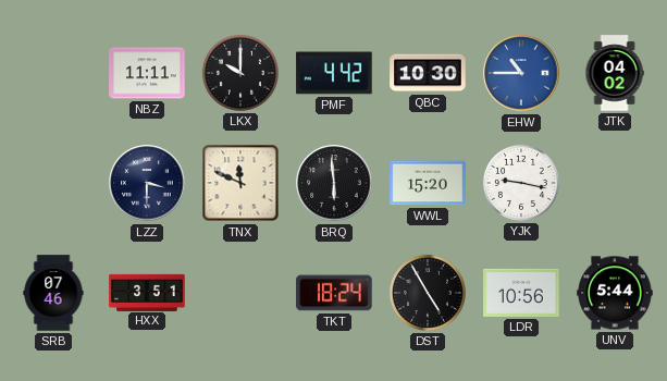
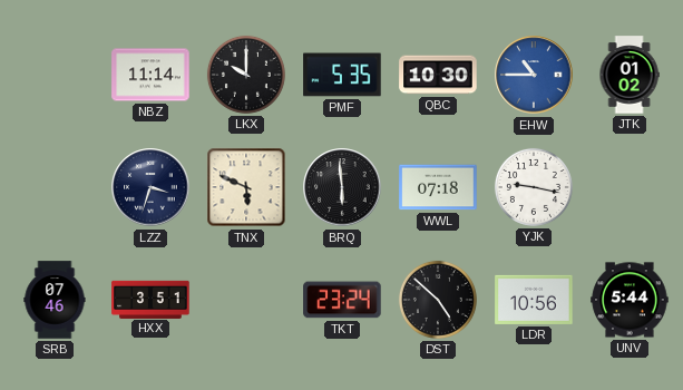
NBZ: 11:11 -> 11:14 (150, 75)
PMF: 4:42 -> 5:35 (342, 75)
JTK: 04:02 -> 01:02 (630, 75)
LZZ: 3:30 -> 3:33 (150, 187)
TNX: 11:49 -> 5:49 (246, 187)
WWL: 15:20 -> 07:18 (438, 187)
TKT: 18:24 -> 23:24 (342, 300)
DST: 4:55 -> 4:52 (438, 300)
